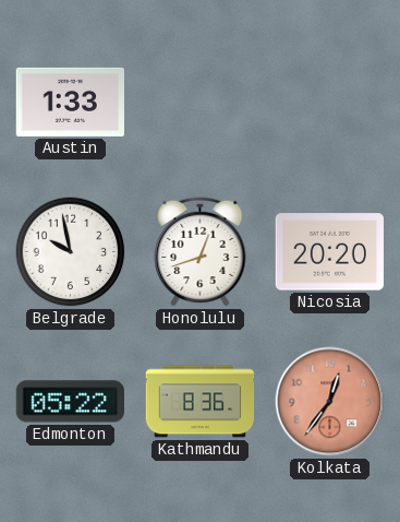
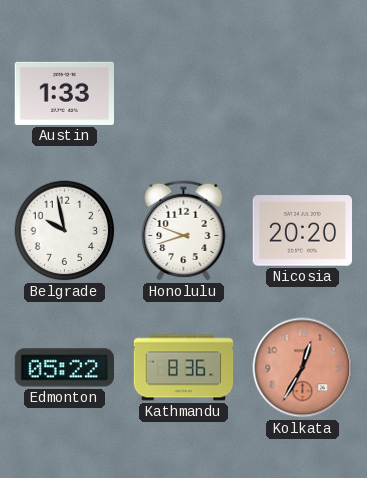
Honolulu: 12:42 -> 9:42 (184, 230)
Kolkata: 12:36 -> 12:35 (303, 368)
